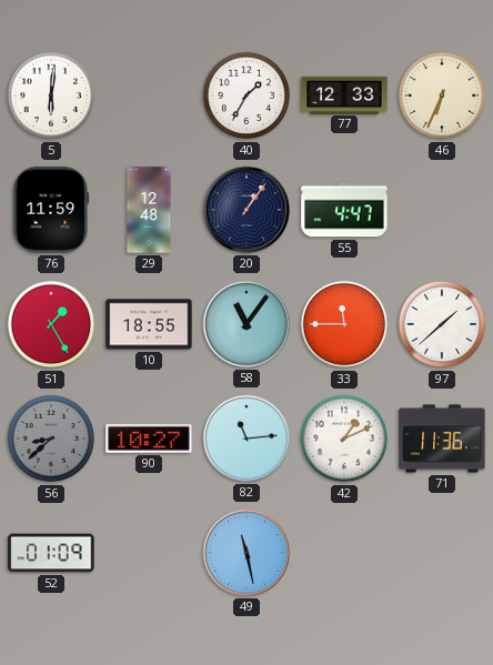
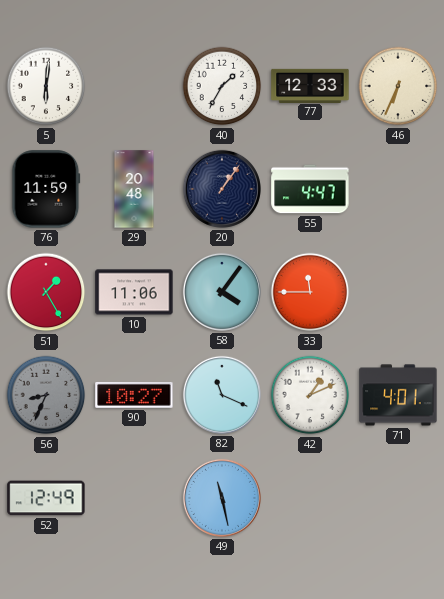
29: 12:48 -> 20:48 (134, 189)
10: 18:55 -> 11:06 (134, 292)
58: 11:06 -> 4:06 (222, 292)
97: 1:38 -> none (442, 324)
56: 8:38 -> 8:34 (46, 395)
82: 11:14 -> 11:19 (222, 395)
71: 11:36 -> 4:01 (398, 395)
52: 01:09 -> 12:49 (46, 498)
